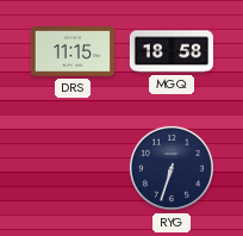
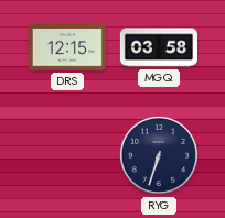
DRS: 11:15 -> 12:15 (67, 47)
MGQ: 18:58 -> 03:58 (159, 47)
